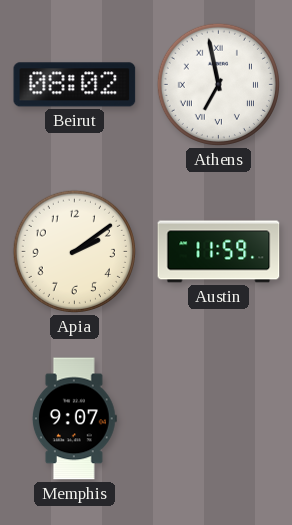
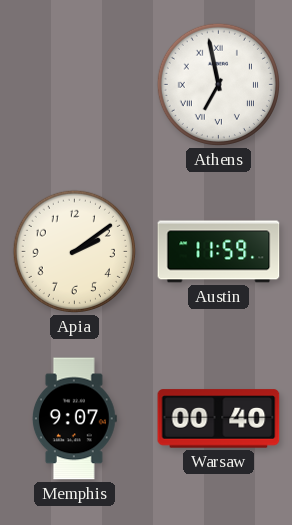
Beirut: 08:02 -> none (75, 85)
Warsaw: none -> 00:40 (219, 419)
